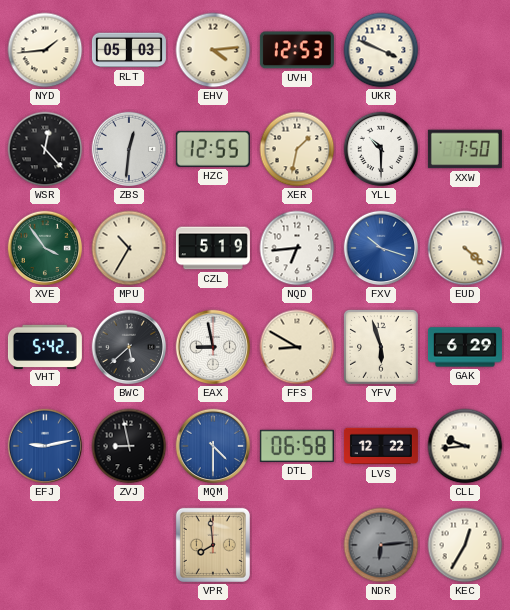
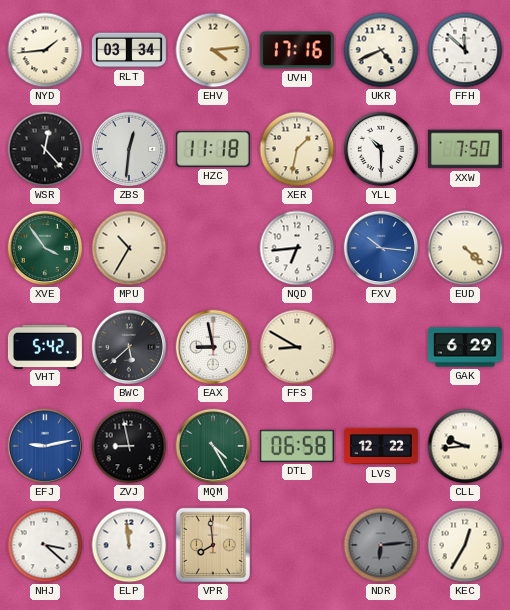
RLT: 05:03 -> 03:34 (129, 50)
UVH: 12:53 -> 17:16 (297, 50)
UKR: 3:49 -> 4:41 (381, 50)
FFH: none -> 11:52 (465, 50)
HZC: 12:55 -> 11:18 (213, 149)
CZL: 5:19 -> none (213, 248)
FXV: 10:18 -> 10:16 (381, 248)
YFV: 5:57 -> none (381, 347)
MQM: 4:30 -> 4:25 (213, 446)
MQM dial: blue -> green (213, 446)
NHJ: none -> 3:22 (45, 545)
ELP: none -> 11:59 (129, 545)
